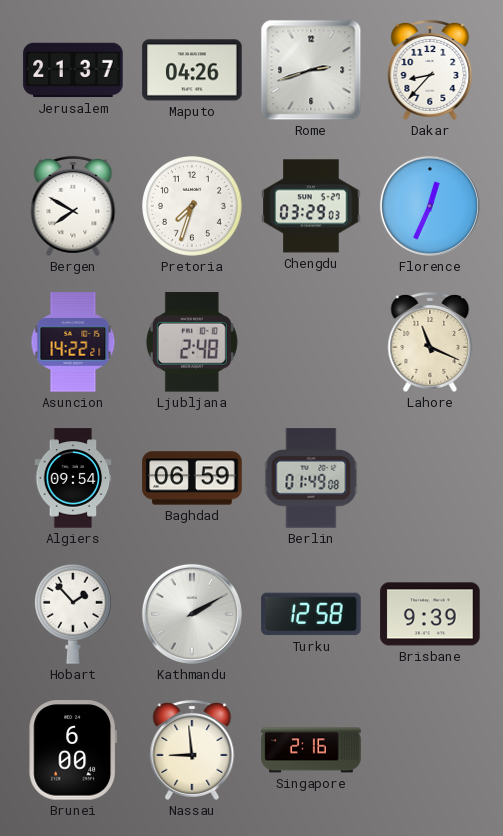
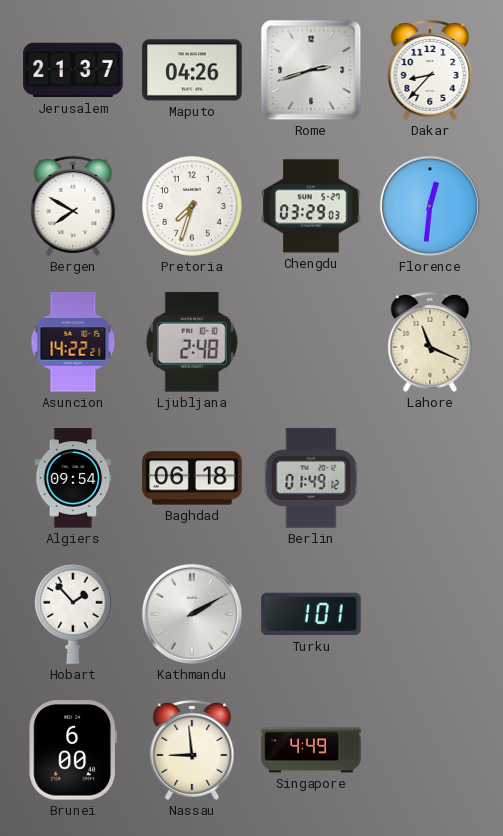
Florence: 12:34 -> 12:31 (430, 206)
Baghdad: 06:59 -> 06:18 (192, 478)
Berlin: 01:49:08 -> 01:49:12 (311, 478)
Turku: 12:58 -> 1:01 (311, 614)
Brisbane: 9:39 -> none (430, 614)
Singapore: 2:16 -> 4:49 (311, 750)
